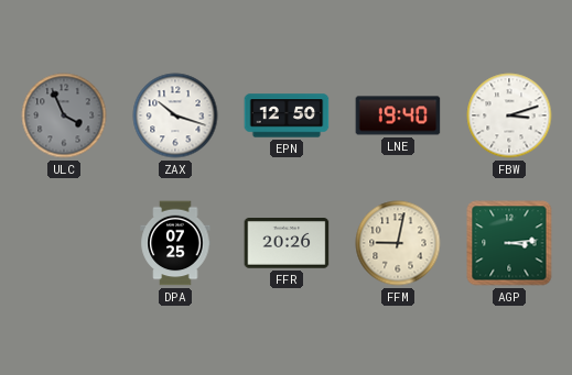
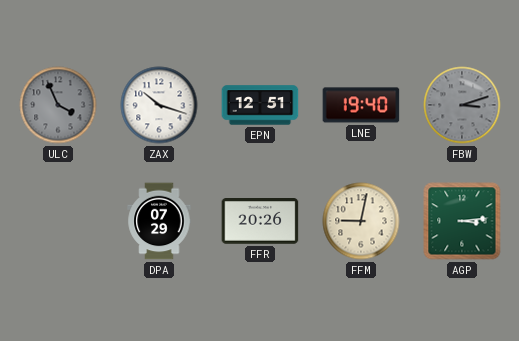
EPN: 12:50 -> 12:51 (260, 105)
FBW dial: white -> grey (462, 105)
DPA: 07:25 -> 07:29 (159, 221)
